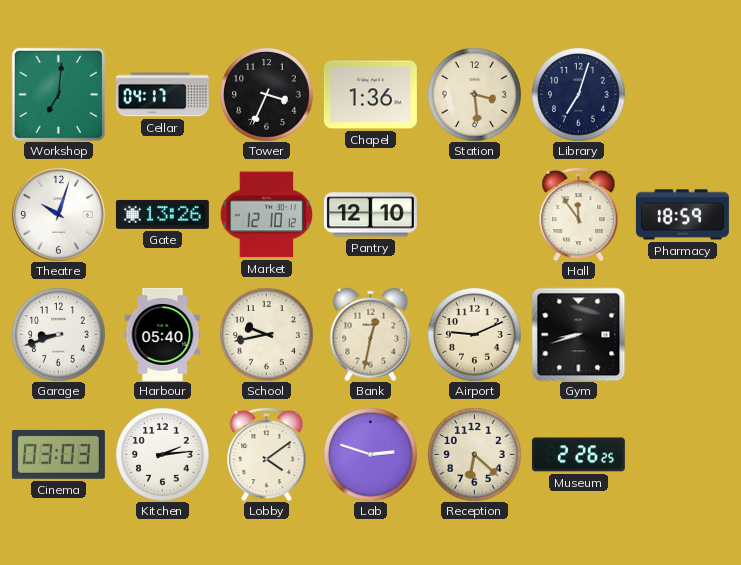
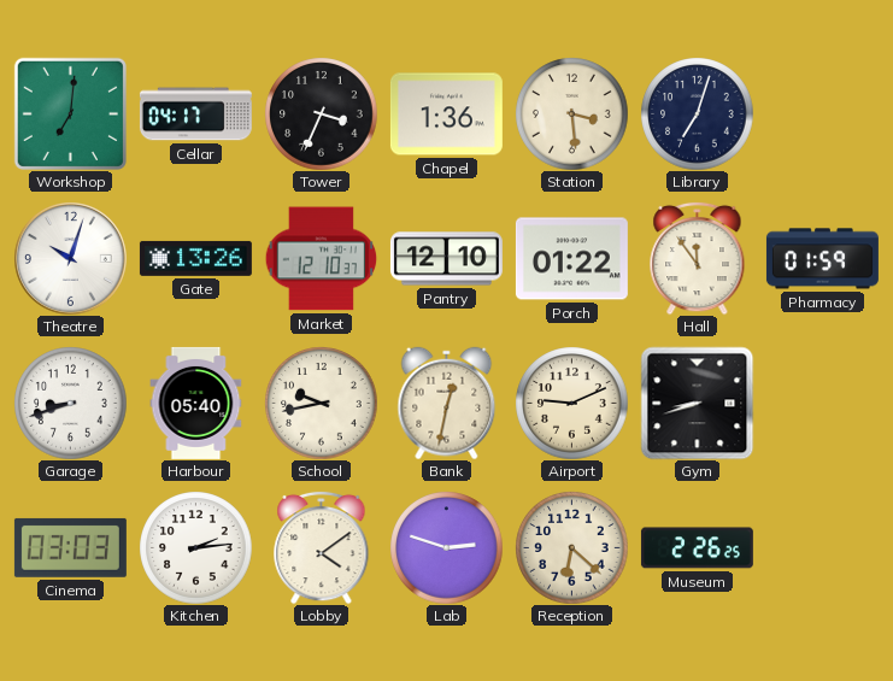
Market: 12:10:12 -> 12:10:37 (321, 259)
Porch: none -> 01:22 (571, 259)
Pharmacy: 18:59 -> 01:59 (822, 259)
